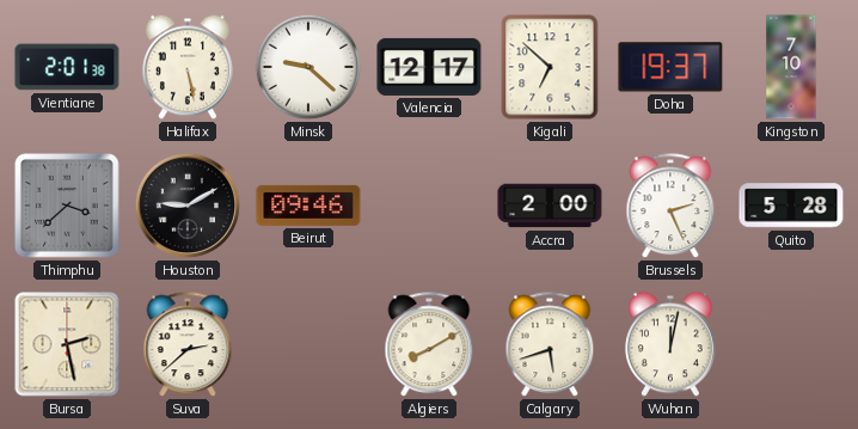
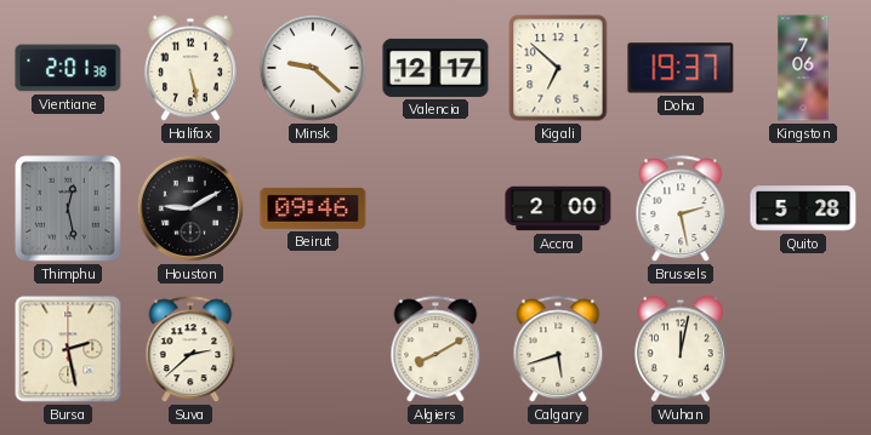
Kingston: 7:10 -> 7:06 (803, 68)
Thimphu: 3:38 -> 12:28 (69, 210)
Brussels: 2:26 -> 2:28 (681, 210)
